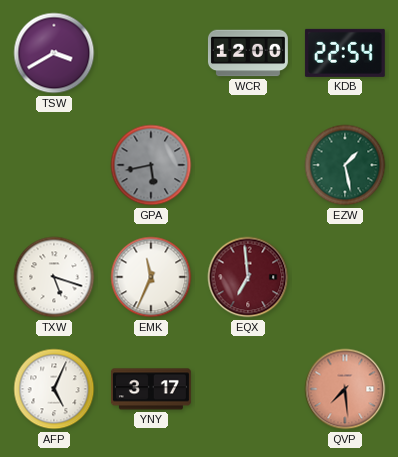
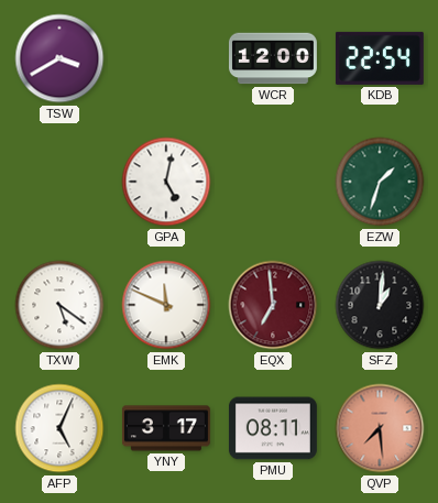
GPA: 5:43 -> 5:02 (166, 182)
GPA dial: grey -> white (166, 182)
EZW: 1:28 -> 1:33 (380, 182)
TXW: 5:18 -> 5:21 (59, 305)
EMK: 11:34 -> 11:49 (166, 305)
SFZ: none -> 1:01 (380, 305)
PMU: none -> 08:11 (273, 428)
